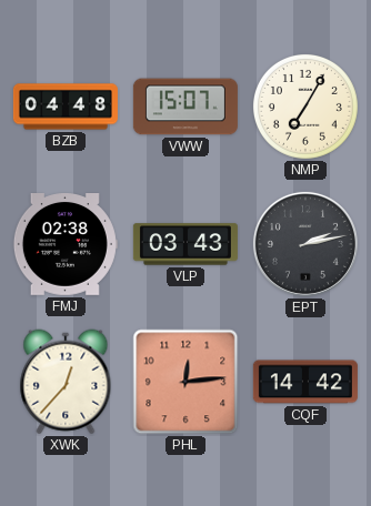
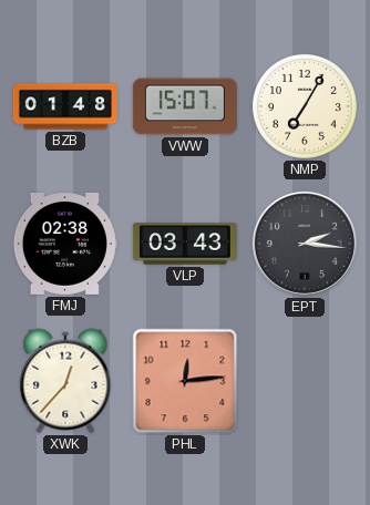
BZB: 04:48 -> 01:48 (65, 106)
EPT: 2:13 -> 2:16 (305, 244)
CQF: 14:42 -> none (305, 382)
